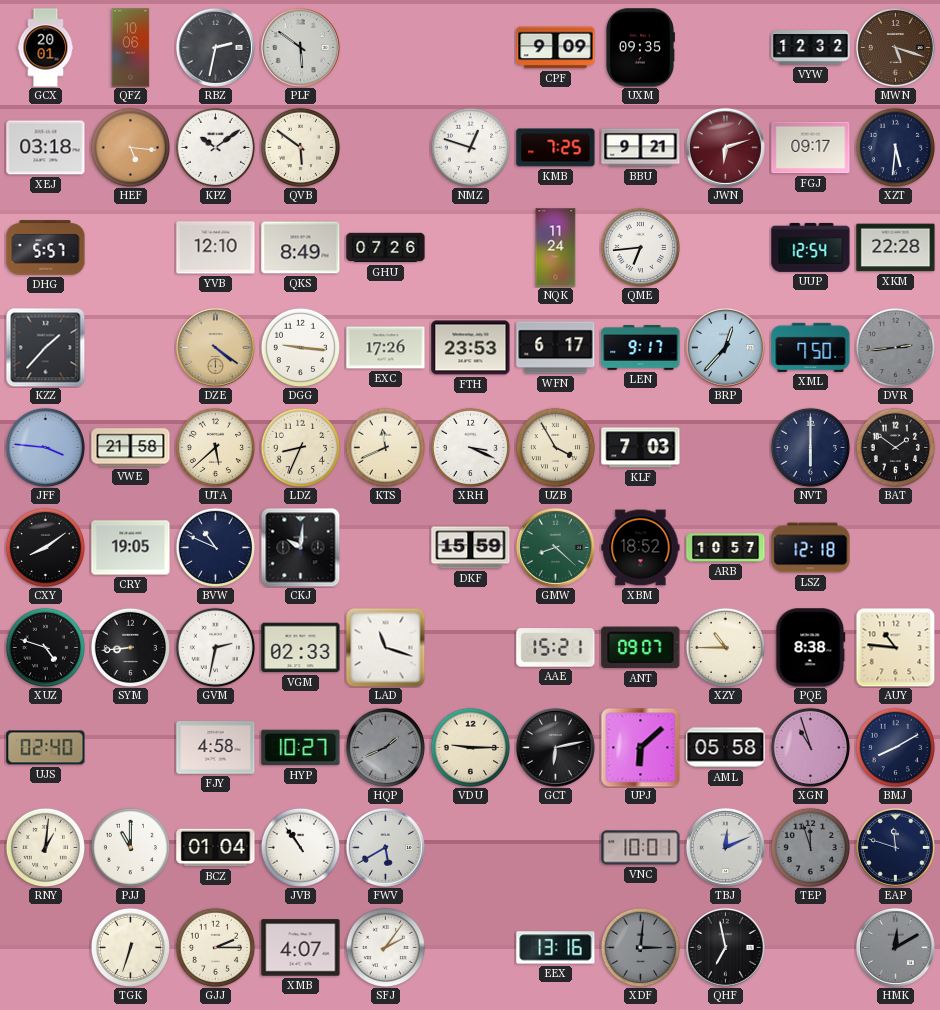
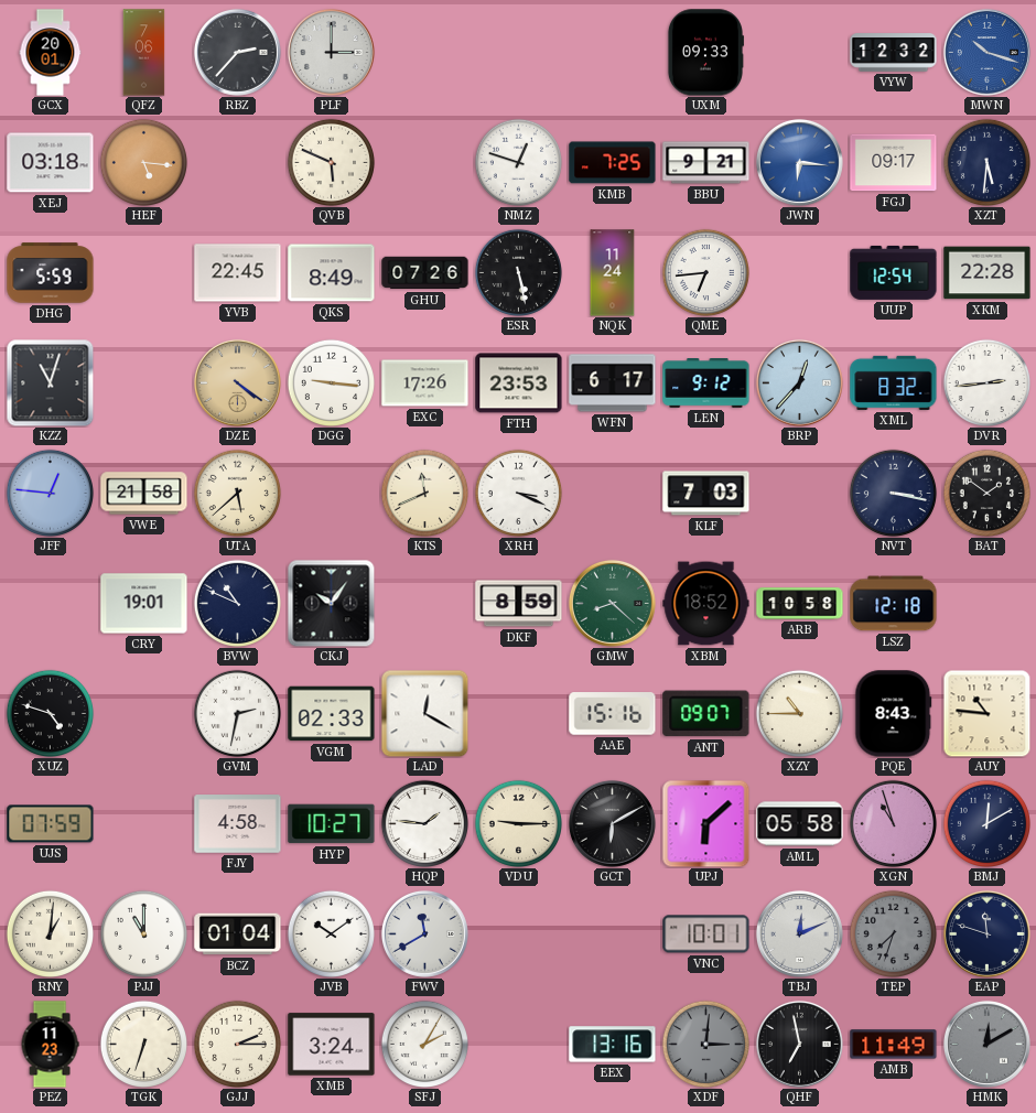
QFZ: 10:06 -> 7:06 (144, 53)
RBZ: 2:32 -> 2:37 (237, 52)
PLF: 5:51 -> 3:00 (331, 52)
CPF: 9:09 -> none (556, 48)
UXM: 09:35 -> 09:33 (705, 53)
MWN: 5:18 -> 10:18 (986, 52)
MWN dial: brown -> blue (986, 52)
KPZ: 10:09 -> none (215, 147)
QVB: 5:51 -> 5:49 (331, 162)
JWN: 6:12 -> 6:16 (799, 162)
JWN dial: burgundy -> blue (799, 162)
DHG: 5:57 -> 5:59 (51, 273)
YVB: 12:10 -> 22:45 (238, 273)
ESR: none -> 5:28 (518, 272)
KZZ: 1:37 -> 11:03 (50, 382)
LEN: 9:17 -> 9:12 (706, 383)
XML: 7:50 -> 8:32 (894, 382)
DVR dial: grey -> white (986, 382)
JFF: 3:46 -> 12:46 (50, 493)
LDZ: 8:34 -> none (300, 447)
UZB: 3:55 -> none (555, 447)
NVT: 6:00 -> 3:17 (893, 493)
CXY: 8:09 -> none (45, 547)
CRY: 19:05 -> 19:01 (144, 604)
CKJ: 10:01 -> 10:06 (331, 603)
DKF: 15:59 -> 8:59 (519, 604)
ARB: 10:57 -> 10:58 (800, 604)
SYM: 8:44 -> none (130, 647)
LAD: 11:18 -> 12:20 (424, 713)
AAE: 15:21 -> 15:16 (613, 714)
PQE: 8:38 -> 8:43 (894, 714)
UJS: 02:40 -> 07:59 (51, 824)
HQP: 1:41 -> 1:46 (424, 823)
HQP dial: grey -> white (424, 823)
GCT: 6:13 -> 6:10 (612, 823)
BMJ: 8:10 -> 12:10 (986, 823)
JVB: 10:54 -> 10:09 (331, 933)
FWV: 5:40 -> 11:40 (424, 933)
TEP: 11:57 -> 7:33 (893, 933)
PEZ: none -> 11:23 (50, 1045)
XMB: 4:07 -> 3:24 (332, 1045)
SFJ: 2:06 -> 2:05 (424, 1044)
AMB: none -> 11:49 (894, 1045)
